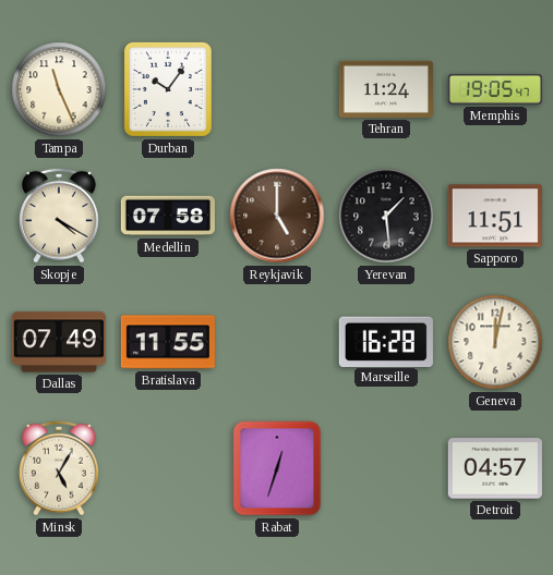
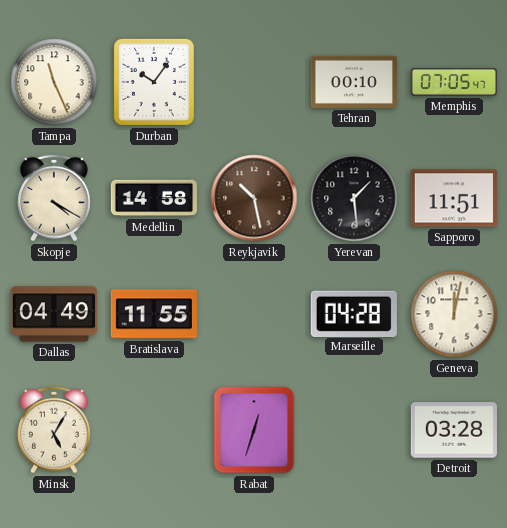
Tehran: 11:24 -> 00:10 (354, 82)
Memphis: 19:05 -> 07:05 (454, 82)
Medellin: 07:58 -> 14:58 (154, 198)
Reykjavik: 5:00 -> 10:28 (254, 198)
Dallas: 07:49 -> 04:49 (54, 314)
Marseille: 16:28 -> 04:28 (354, 313)
Detroit: 04:57 -> 03:28 (454, 430)
